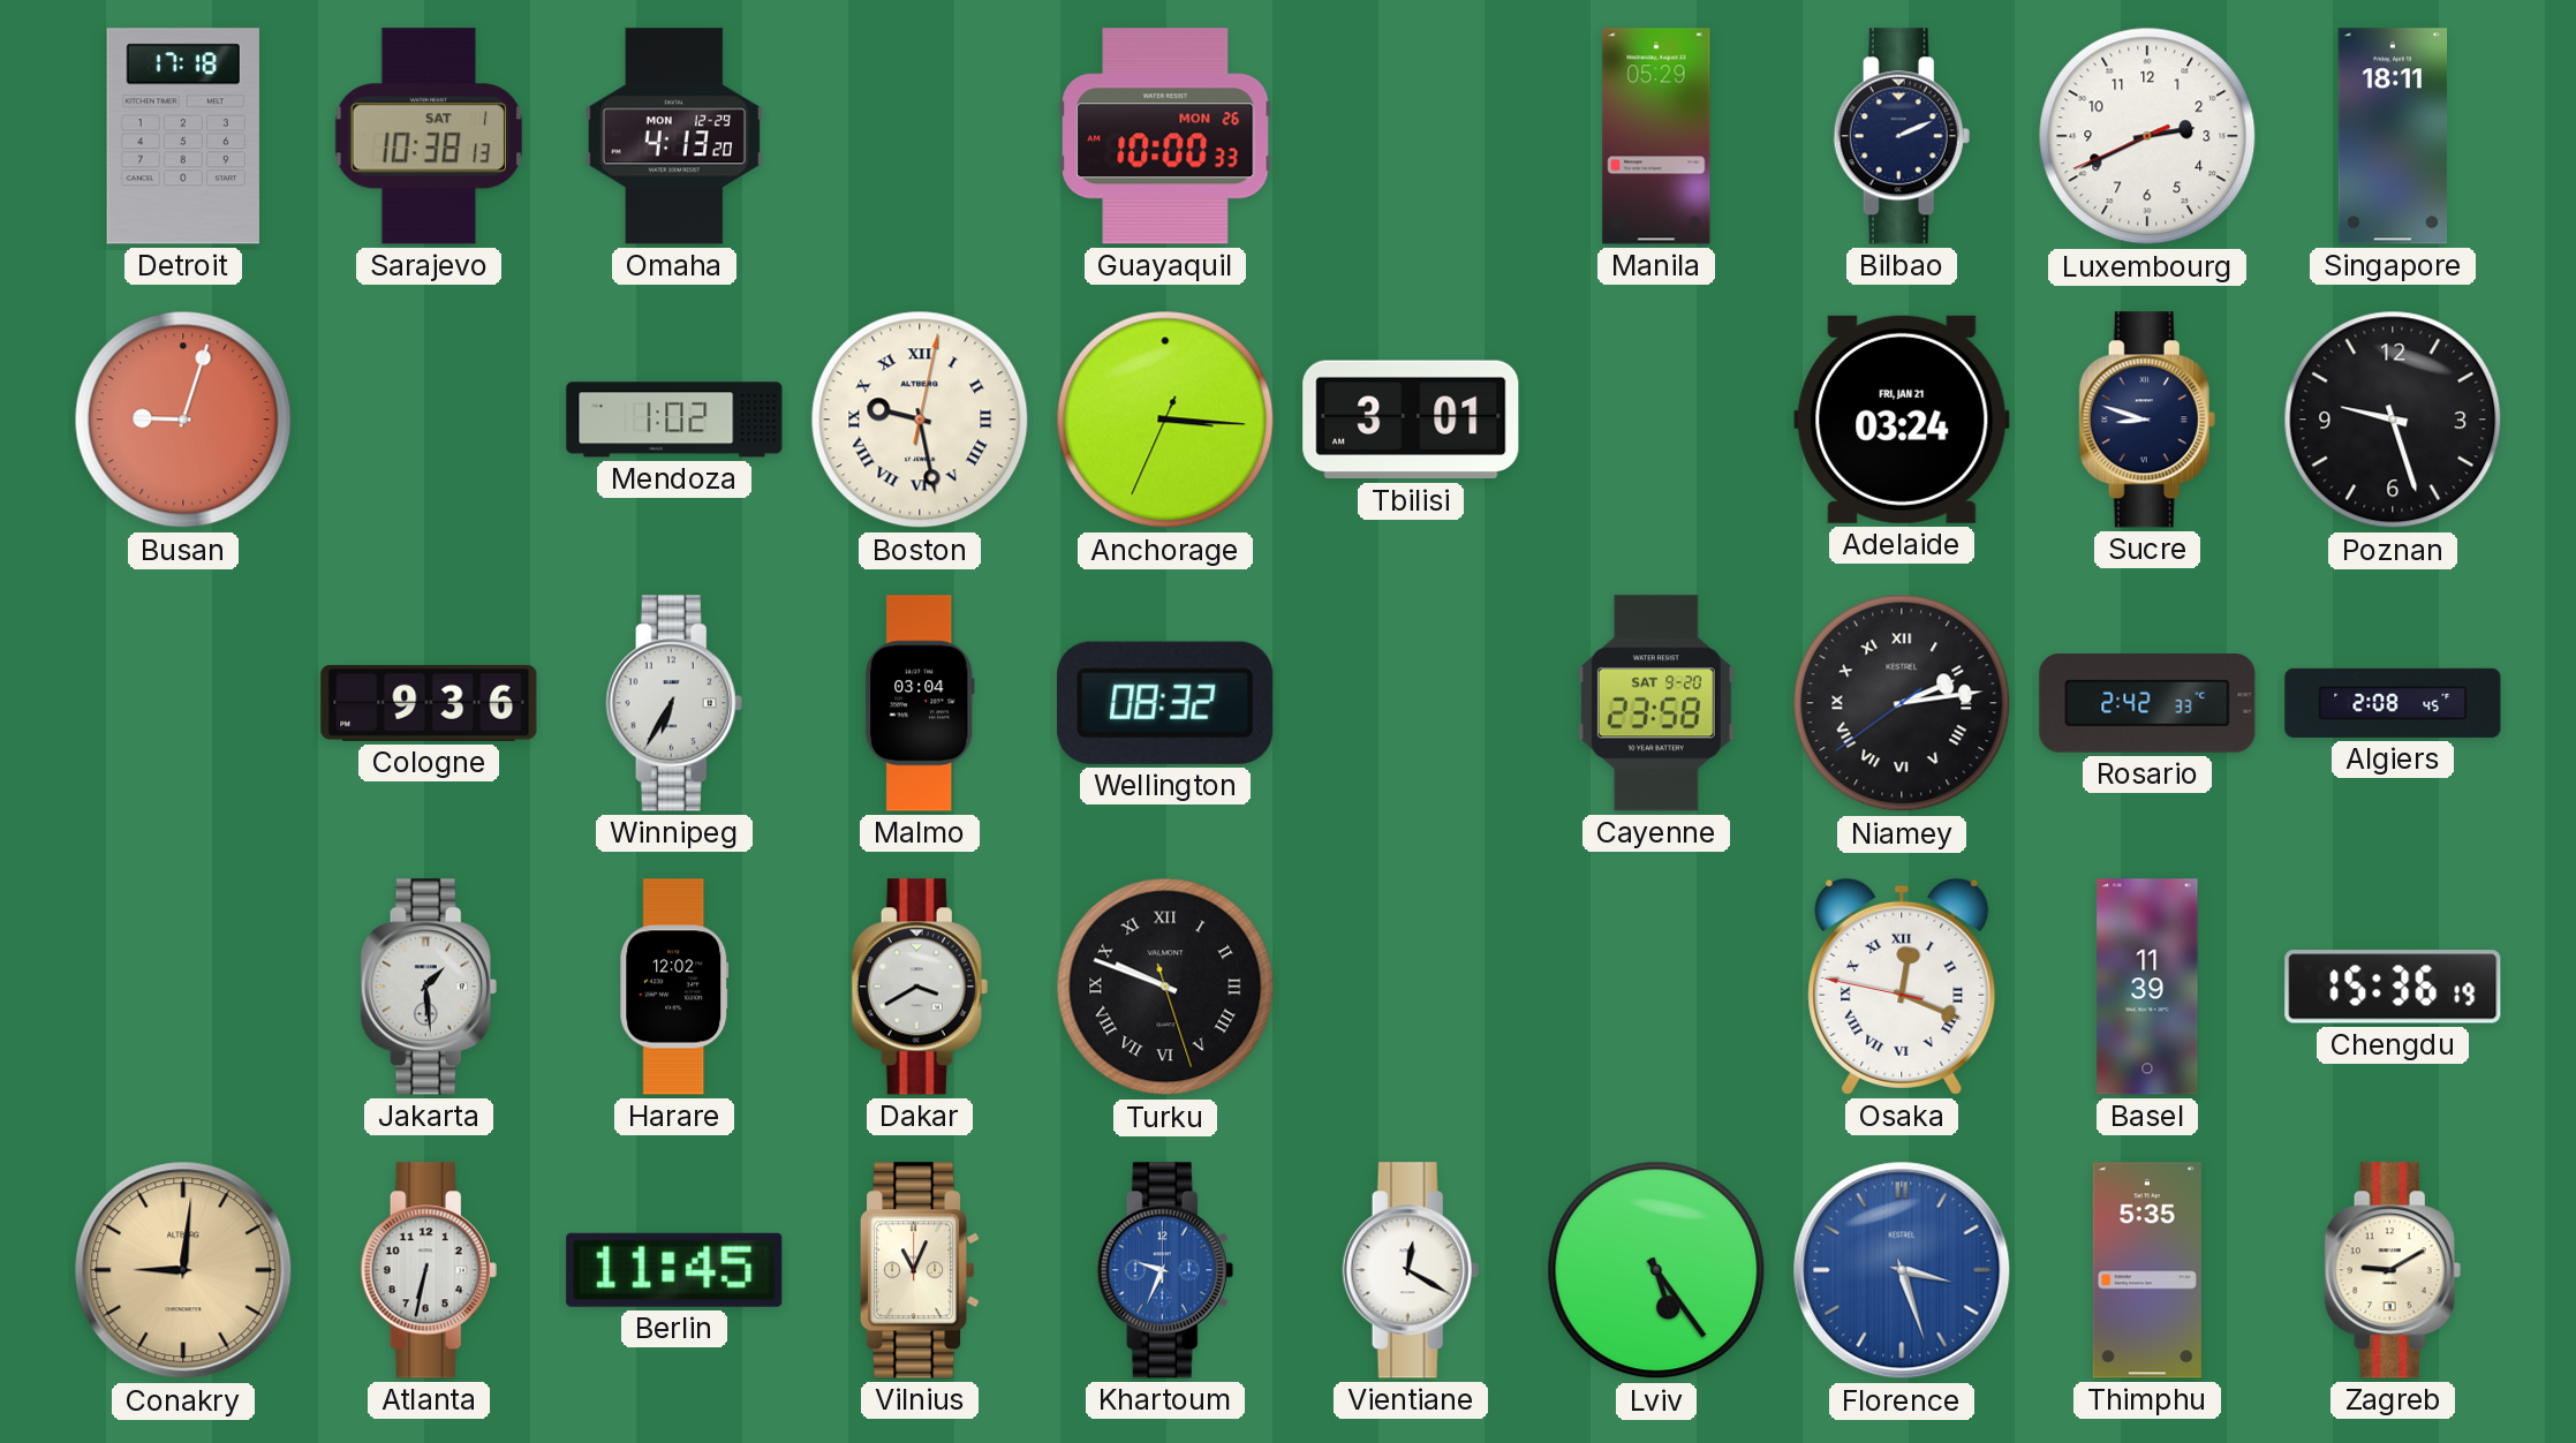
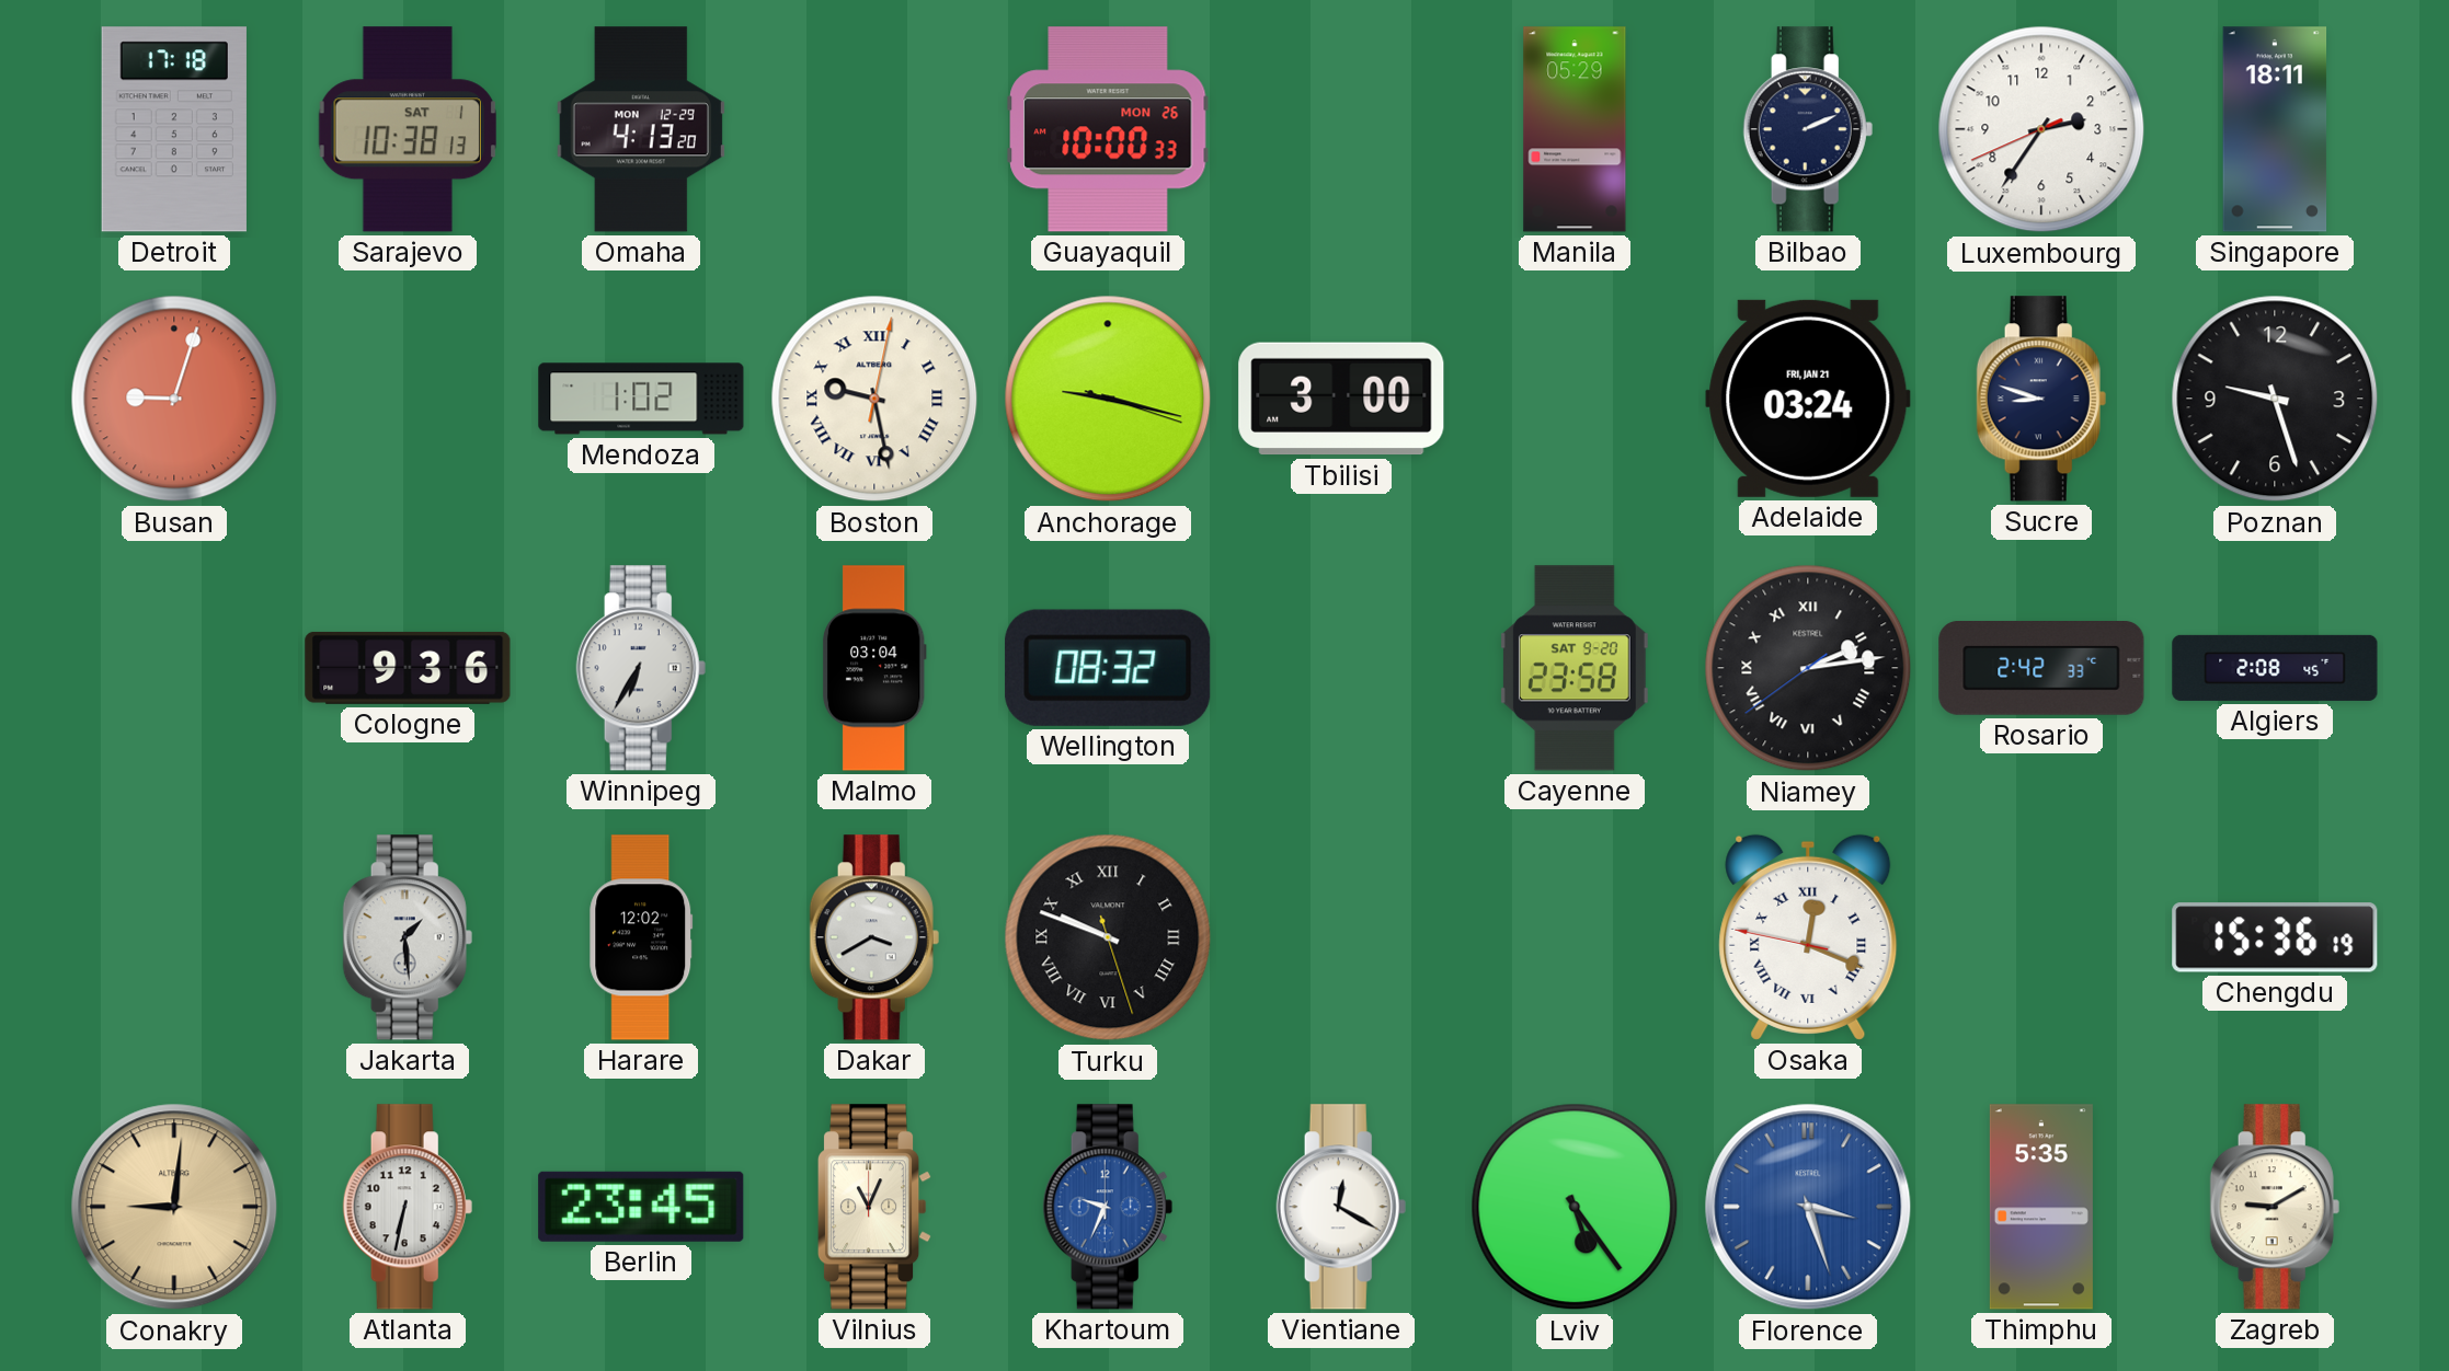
Luxembourg: 2:40 -> 2:35 (2041, 129)
Anchorage: 3:15 -> 9:17 (1108, 399)
Tbilisi: 3:01 -> 3:00 (1341, 399)
Basel: 11:39 -> none (2147, 987)
Berlin: 11:45 -> 23:45 (641, 1207)
